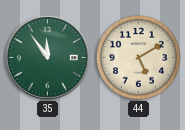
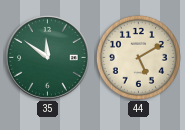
35: 11:54 -> 11:51 (47, 57)
